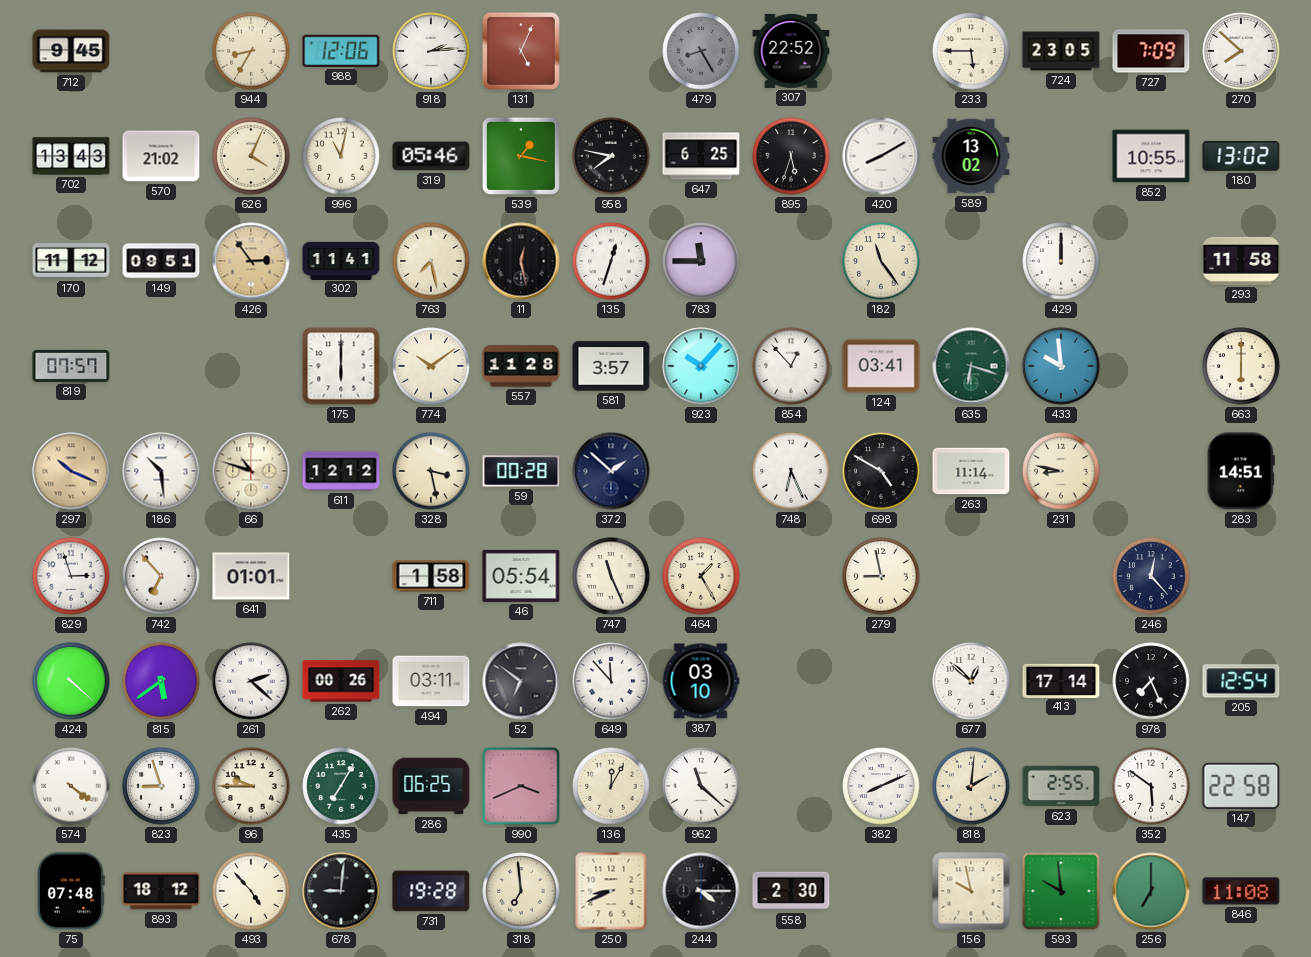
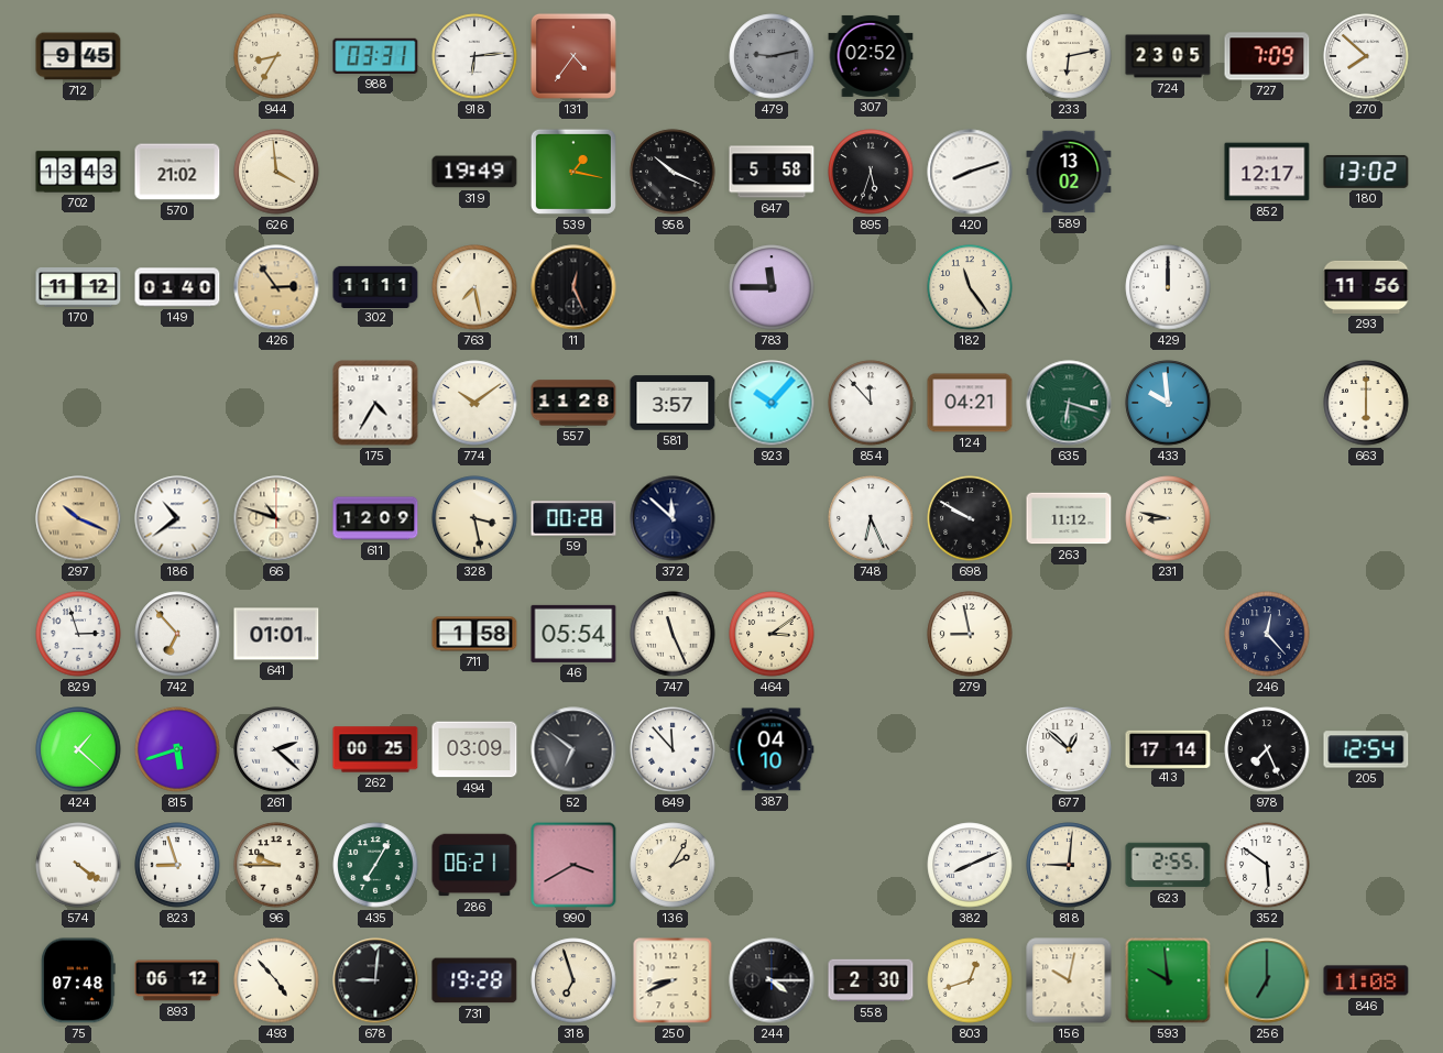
988: 12:06 -> 03:31 (375, 56)
918: 2:14 -> 6:14 (474, 56)
131: 5:04 -> 4:36 (573, 56)
479: 8:25 -> 9:13 (772, 56)
307: 22:52 -> 02:52 (871, 56)
233: 5:45 -> 6:13 (1069, 56)
626: 4:04 -> 3:59 (276, 172)
996: 11:02 -> none (341, 156)
319: 05:46 -> 19:49 (474, 172)
958: 7:47 -> 10:19 (673, 172)
647: 6:25 -> 5:58 (772, 172)
420: 8:10 -> 8:12 (970, 172)
852: 10:55 -> 12:17 (1267, 172)
149: 09:51 -> 01:40 (177, 287)
302: 11:41 -> 11:11 (375, 286)
11: 12:28 -> 12:26 (573, 287)
135: 12:33 -> none (611, 261)
293: 11:58 -> 11:56 (1366, 287)
819: 07:57 -> none (71, 366)
175: 6:00 -> 4:35 (375, 403)
854: 12:53 -> 11:53 (871, 403)
124: 03:41 -> 04:21 (970, 403)
186: 10:29 -> 10:39 (177, 518)
611: 12:12 -> 12:09 (375, 518)
372: 1:52 -> 11:52 (673, 518)
698: 4:50 -> 9:50 (970, 518)
263: 11:14 -> 11:12 (1069, 518)
283: 14:51 -> none (1241, 471)
464: 1:25 -> 3:09 (772, 634)
424: 4:22 -> 1:22 (78, 749)
815: 5:39 -> 5:42 (177, 749)
262: 00:26 -> 00:25 (375, 749)
494: 03:11 -> 03:09 (474, 749)
387: 03:10 -> 04:10 (772, 749)
286: 06:25 -> 06:21 (474, 865)
990: 3:41 -> 3:40 (573, 865)
136: 12:05 -> 2:05 (673, 865)
962: 11:22 -> none (701, 786)
818: 2:01 -> 9:01 (1069, 865)
147: 22:58 -> none (1241, 786)
893: 18:12 -> 06:12 (177, 980)
318: 6:59 -> 6:57 (573, 980)
803: none -> 12:42 (970, 980)
156: 9:58 -> 10:02 (1069, 980)
